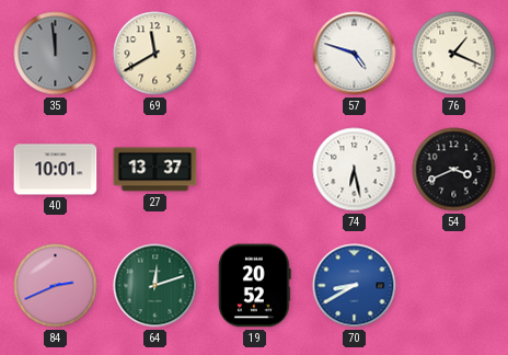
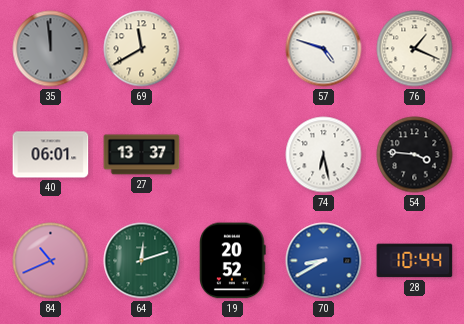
40: 10:01 -> 06:01 (51, 155)
54: 3:41 -> 3:46 (415, 155)
84: 2:41 -> 10:41 (51, 261)
28: none -> 10:44 (415, 261)
